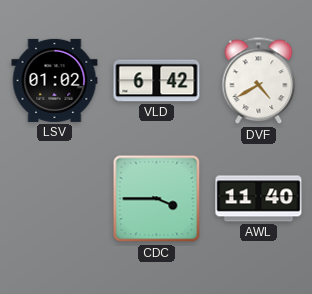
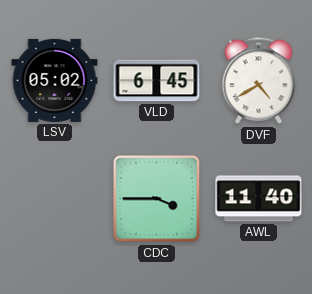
LSV: 01:02 -> 05:02 (55, 80)
VLD: 6:42 -> 6:45 (157, 81)
